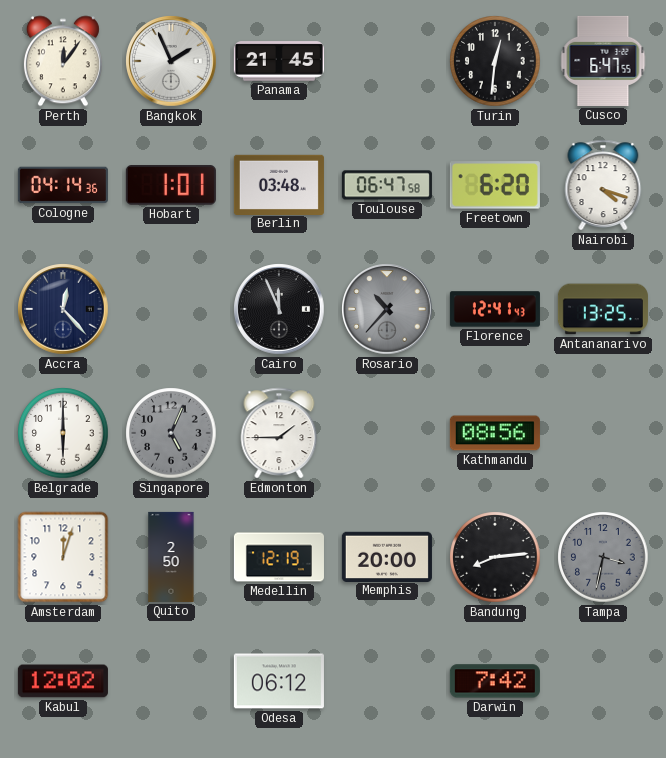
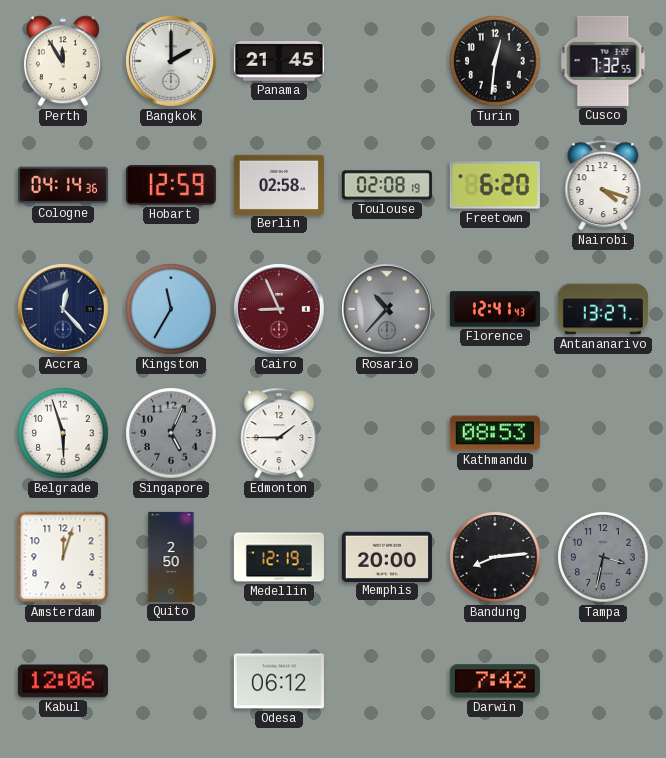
Perth: 12:06 -> 11:55 (63, 61)
Bangkok: 1:56 -> 2:00 (171, 61)
Cusco: 6:47 -> 7:32 (603, 61)
Hobart: 1:01 -> 12:59 (171, 185)
Berlin: 03:48 -> 02:58 (279, 184)
Toulouse: 06:47 -> 02:08 (387, 185)
Kingston: none -> 11:35 (171, 309)
Cairo: 11:56 -> 8:56 (279, 309)
Cairo dial: black -> burgundy (279, 309)
Antananarivo: 13:25 -> 13:27 (603, 309)
Belgrade: 6:00 -> 5:57 (63, 433)
Kathmandu: 08:56 -> 08:53 (495, 433)
Kabul: 12:02 -> 12:06 (63, 681)
